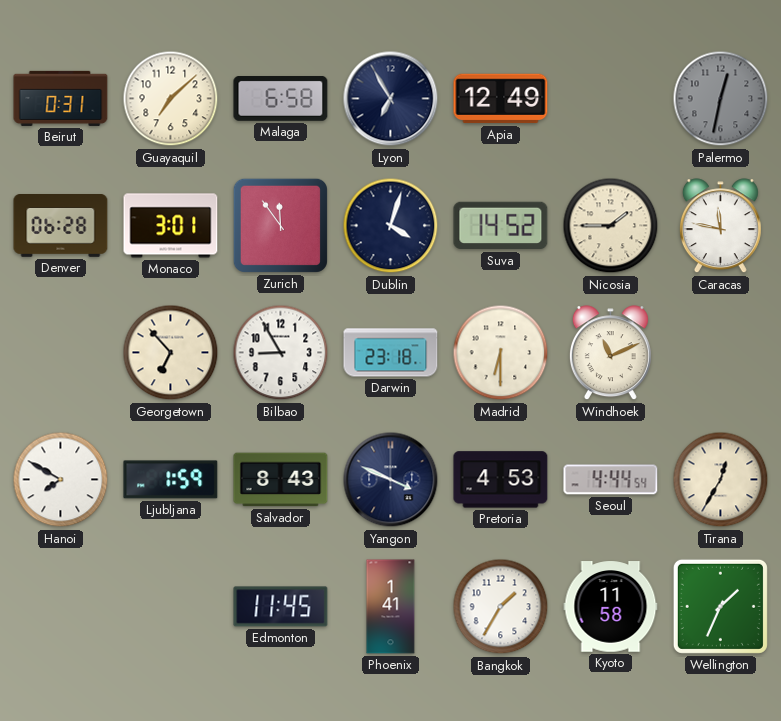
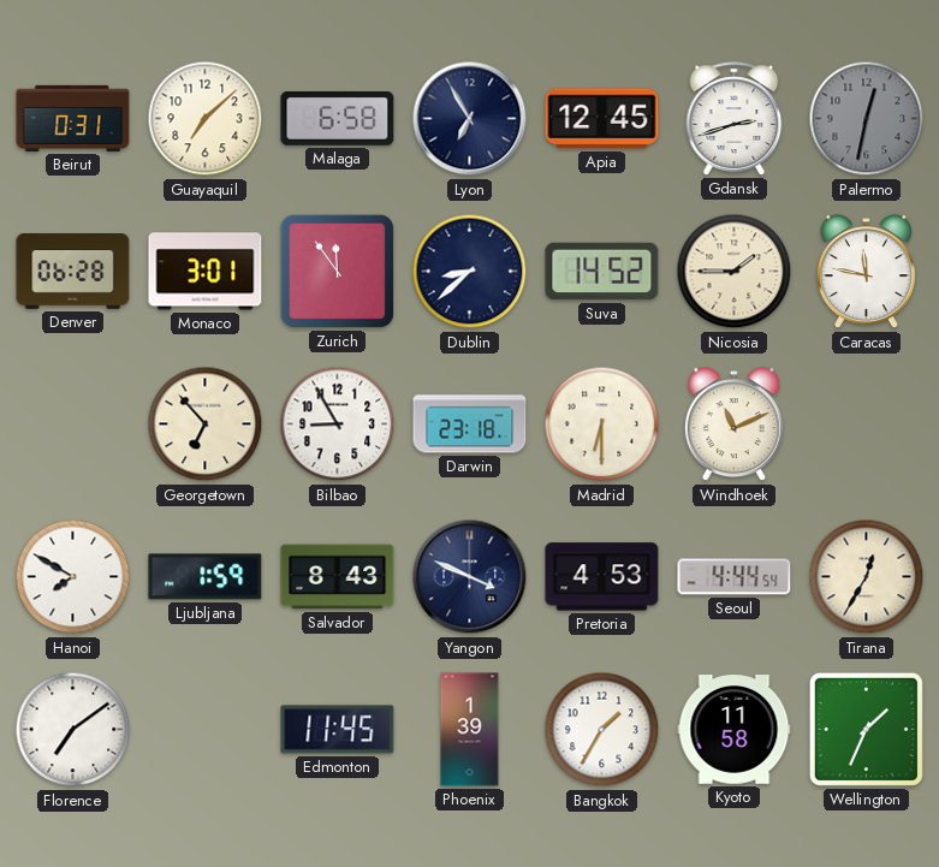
Apia: 12:49 -> 12:45 (602, 119)
Gdansk: none -> 2:42 (735, 119)
Dublin: 4:03 -> 8:38 (470, 272)
Florence: none -> 7:09 (73, 730)
Phoenix: 1:41 -> 1:39 (470, 730)
